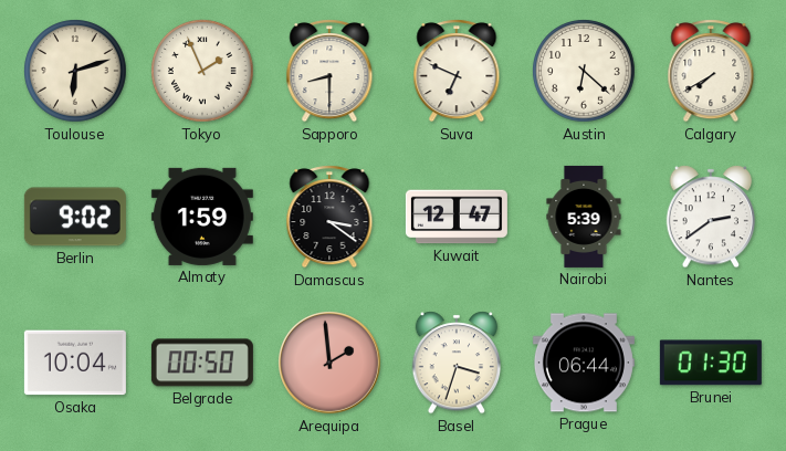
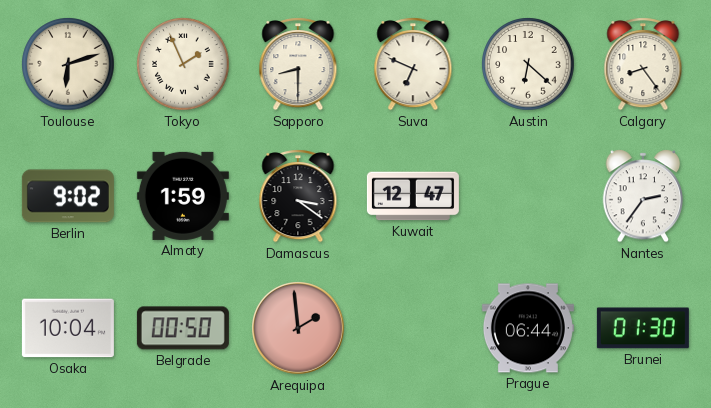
Calgary: 7:40 -> 8:24 (643, 64)
Nairobi: 5:39 -> none (584, 217)
Nantes: 2:39 -> 2:36 (643, 196)
Basel: 3:33 -> none (457, 363)
